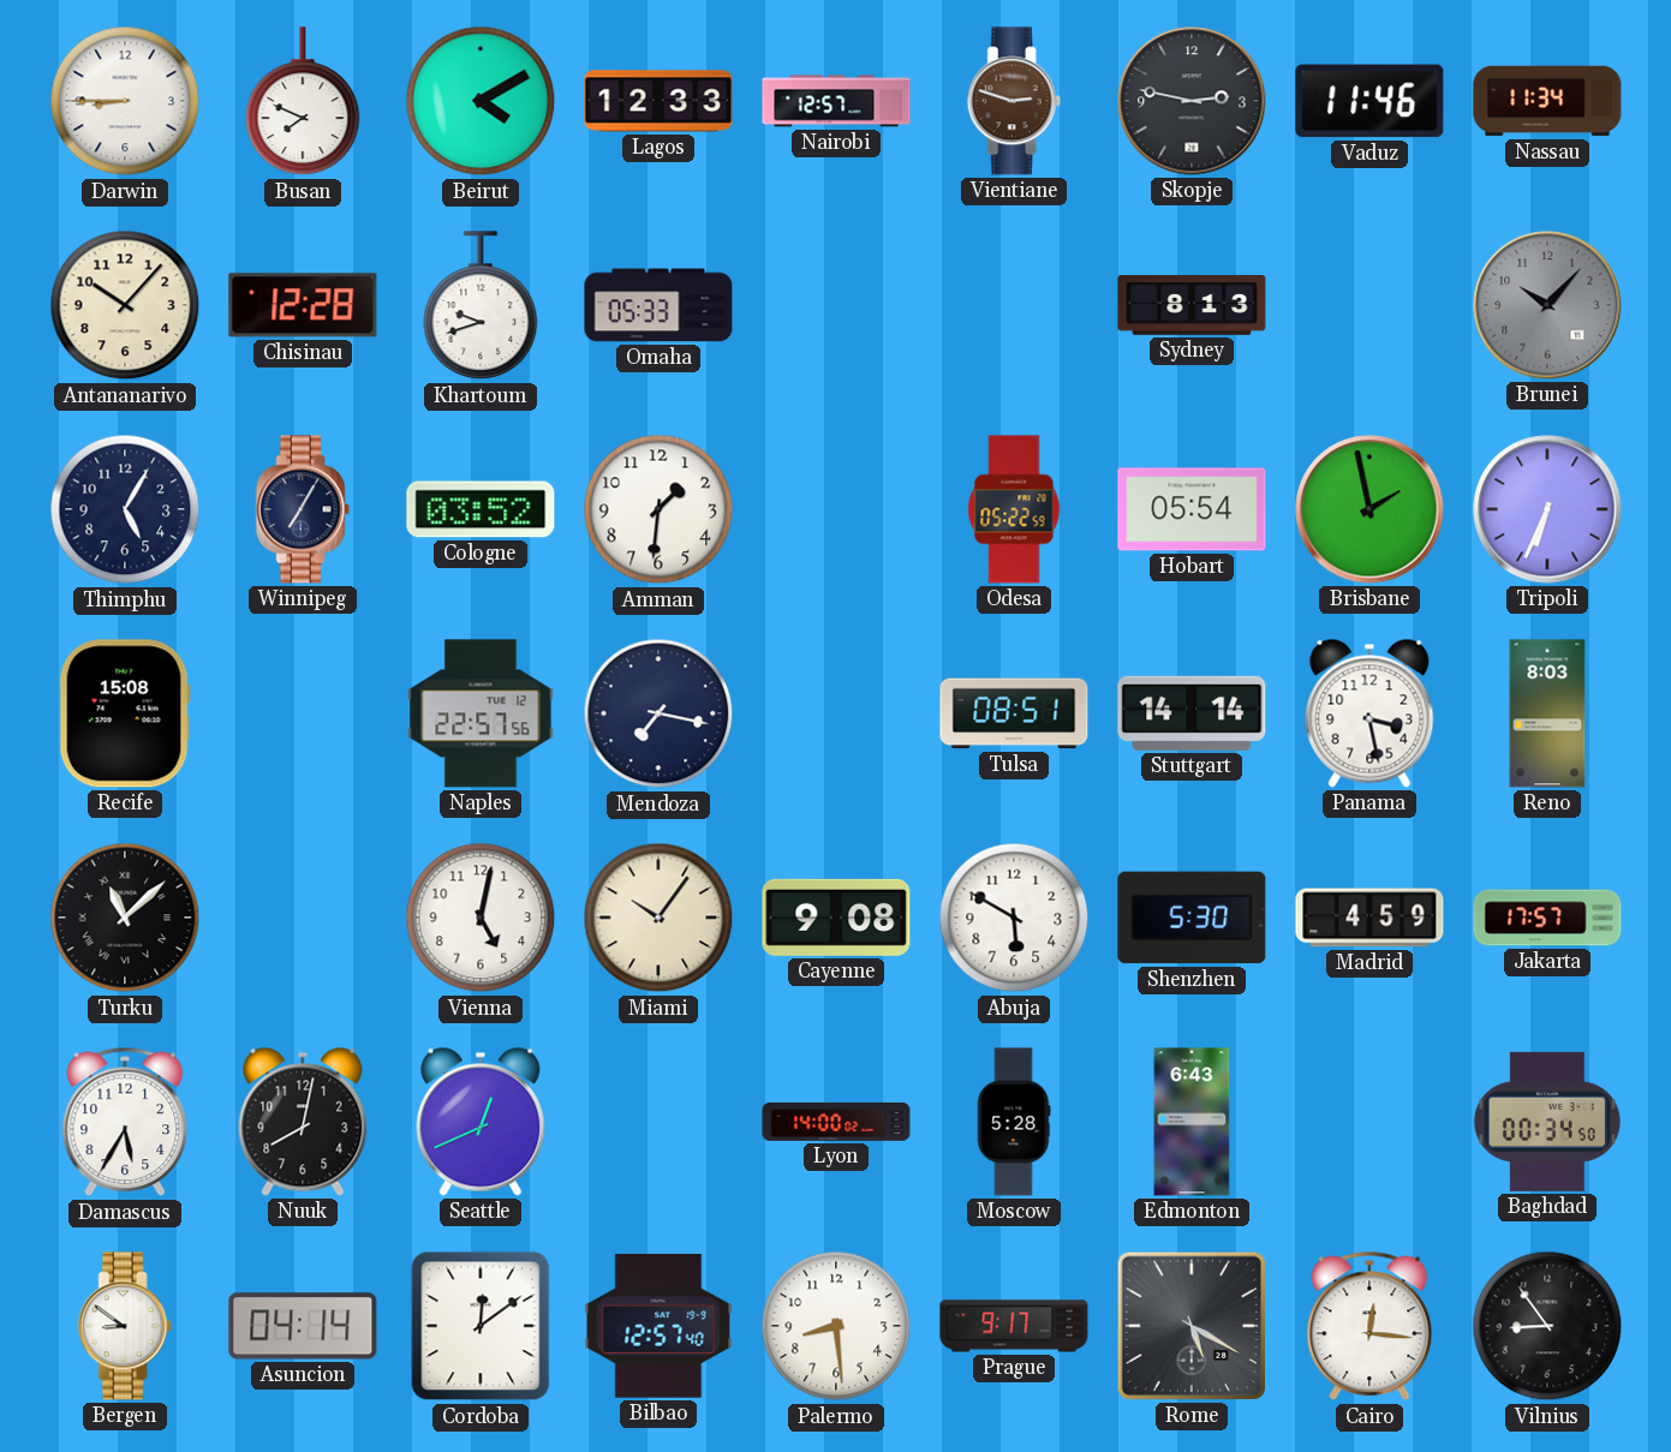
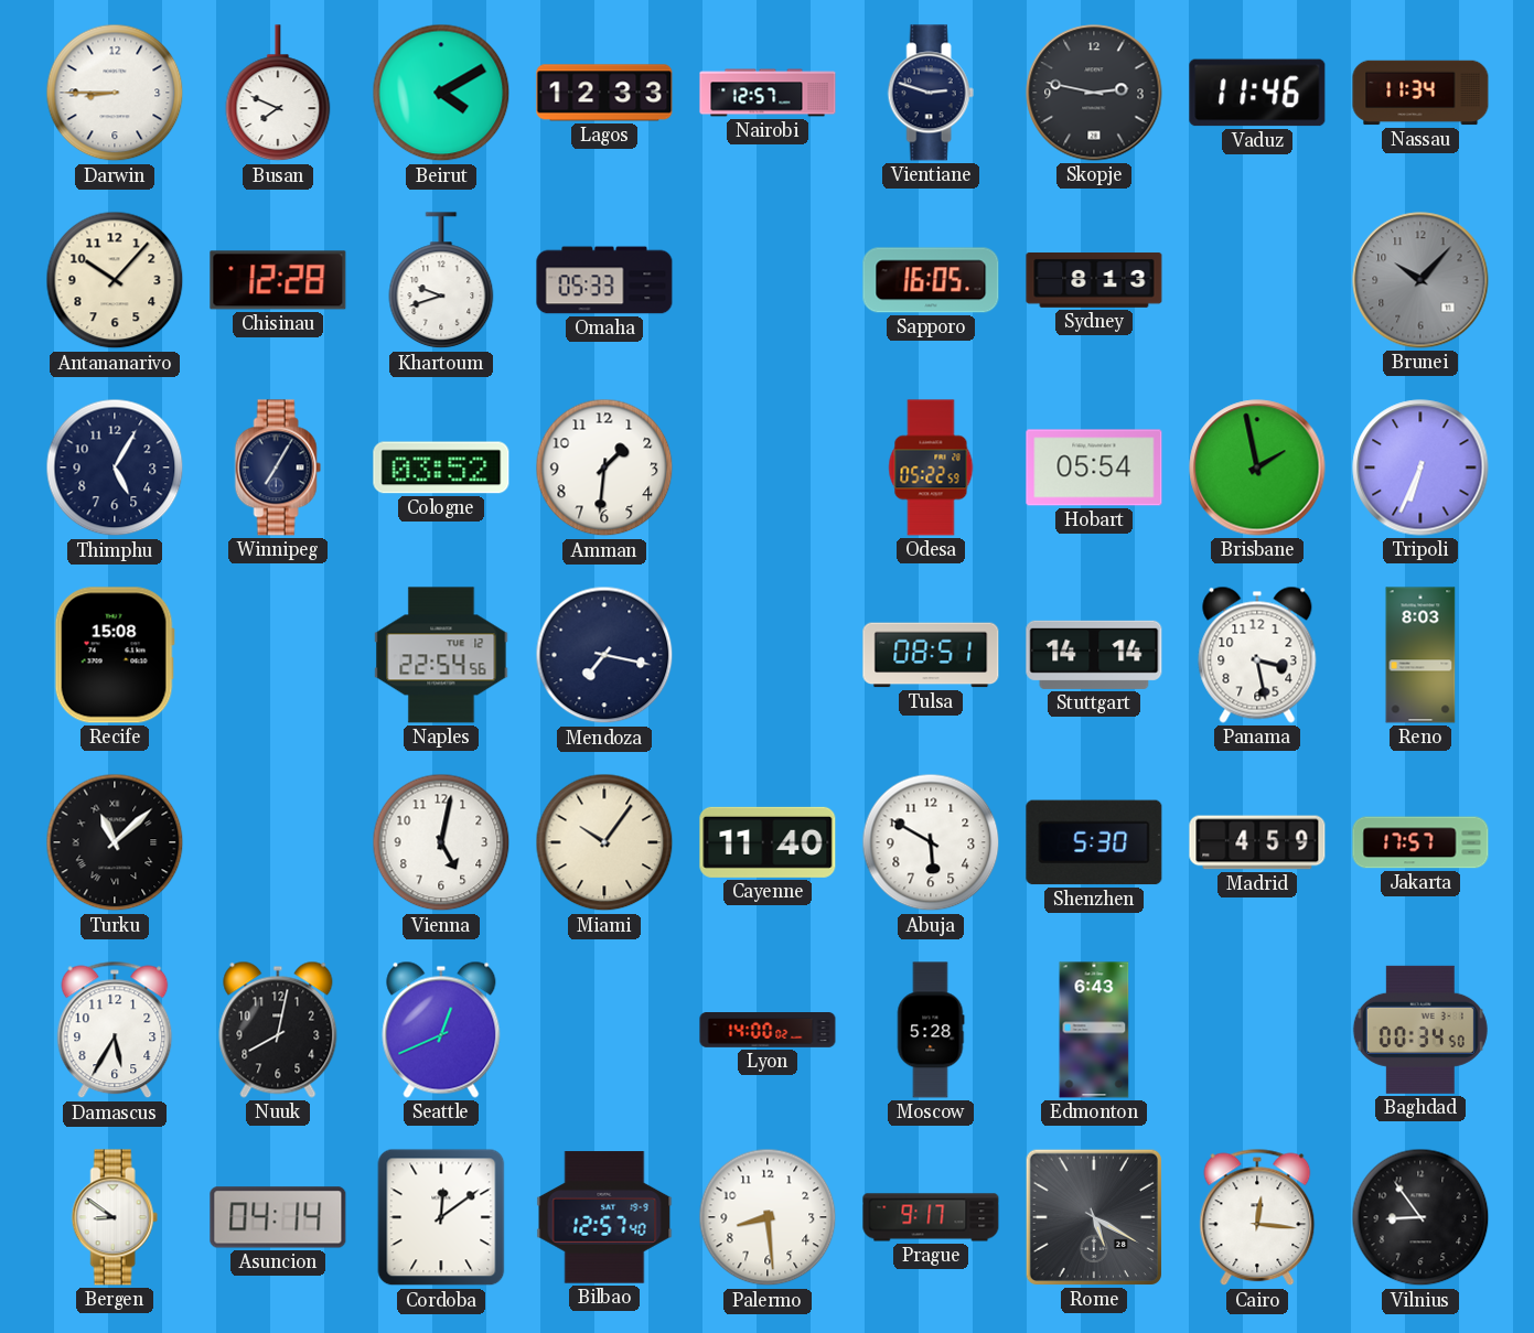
Vientiane dial: brown -> navy (931, 93)
Sapporo: none -> 16:05 (931, 280)
Naples: 22:57 -> 22:54 (441, 655)
Cayenne: 9:08 -> 11:40 (768, 842)
